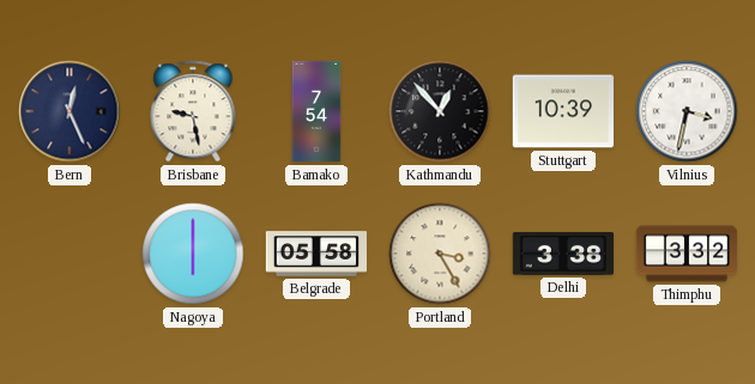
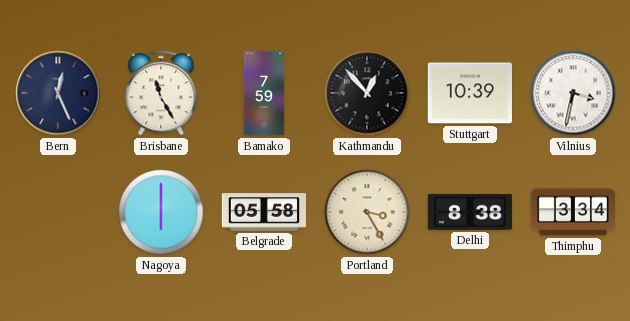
Brisbane: 9:28 -> 11:25 (161, 93)
Bamako: 7:54 -> 7:59 (264, 93)
Delhi: 3:38 -> 8:38 (469, 212)
Thimphu: 3:32 -> 3:34 (573, 212)
